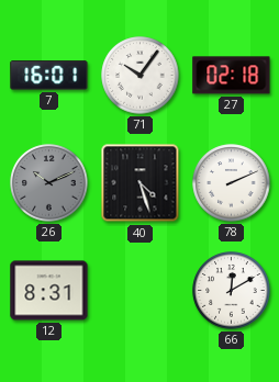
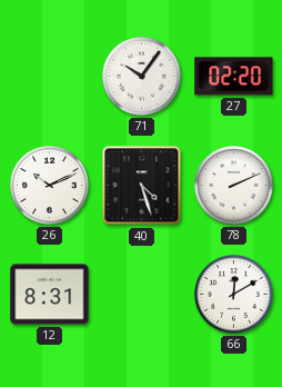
7: 16:01 -> none (49, 76)
27: 02:18 -> 02:20 (234, 77)
26 dial: grey -> white (50, 186)
